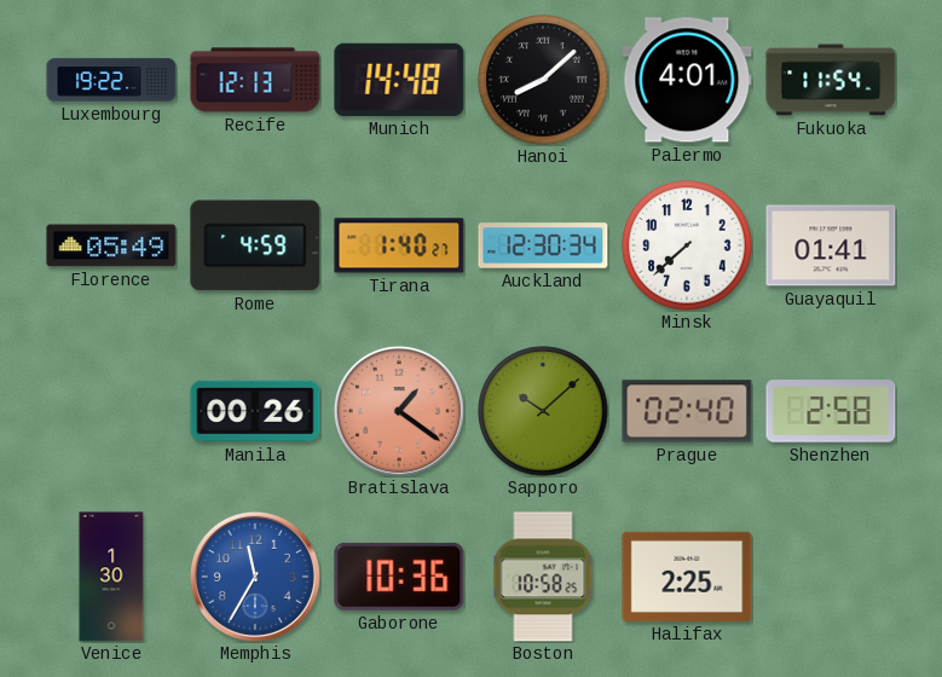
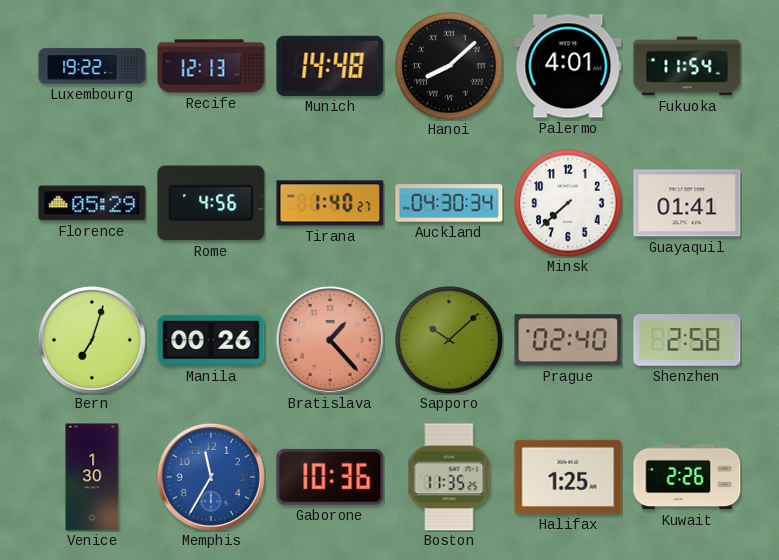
Florence: 05:49 -> 05:29 (92, 203)
Rome: 4:59 -> 4:56 (211, 203)
Auckland: 12:30 -> 04:30 (449, 203)
Bern: none -> 7:03 (92, 340)
Bratislava: 1:21 -> 1:23 (330, 340)
Boston: 10:58 -> 11:35 (449, 477)
Halifax: 2:25 -> 1:25 (568, 477)
Kuwait: none -> 2:26 (687, 477)
